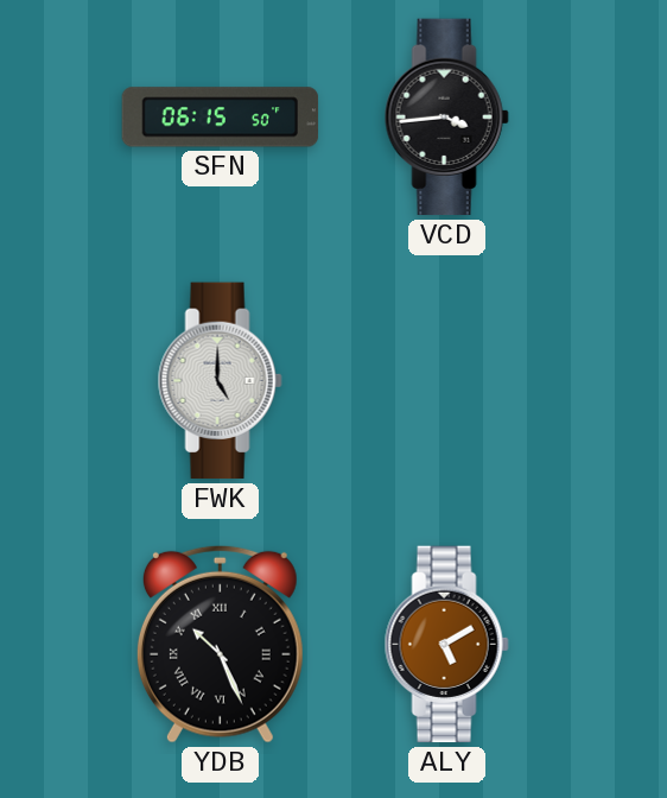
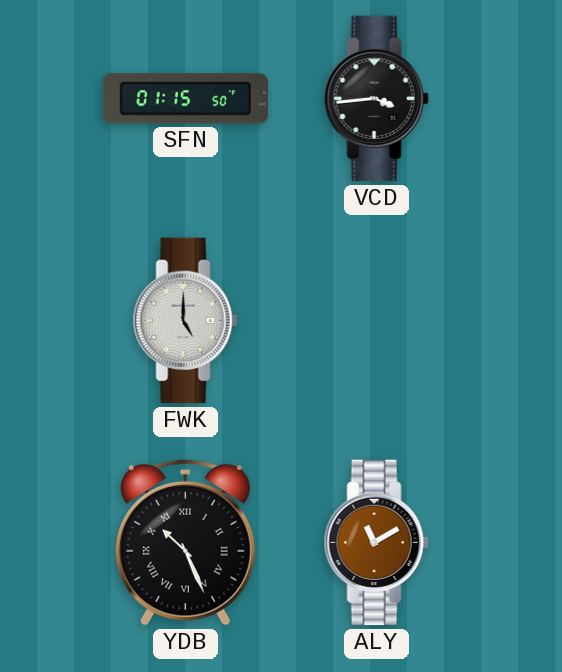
SFN: 06:15 -> 01:15 (186, 99)
ALY: 5:10 -> 11:10 (376, 543)
